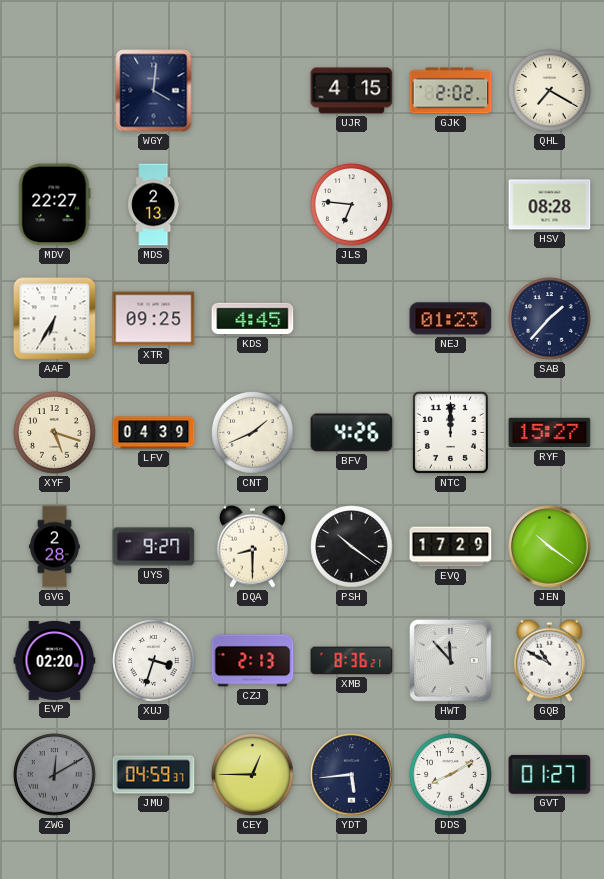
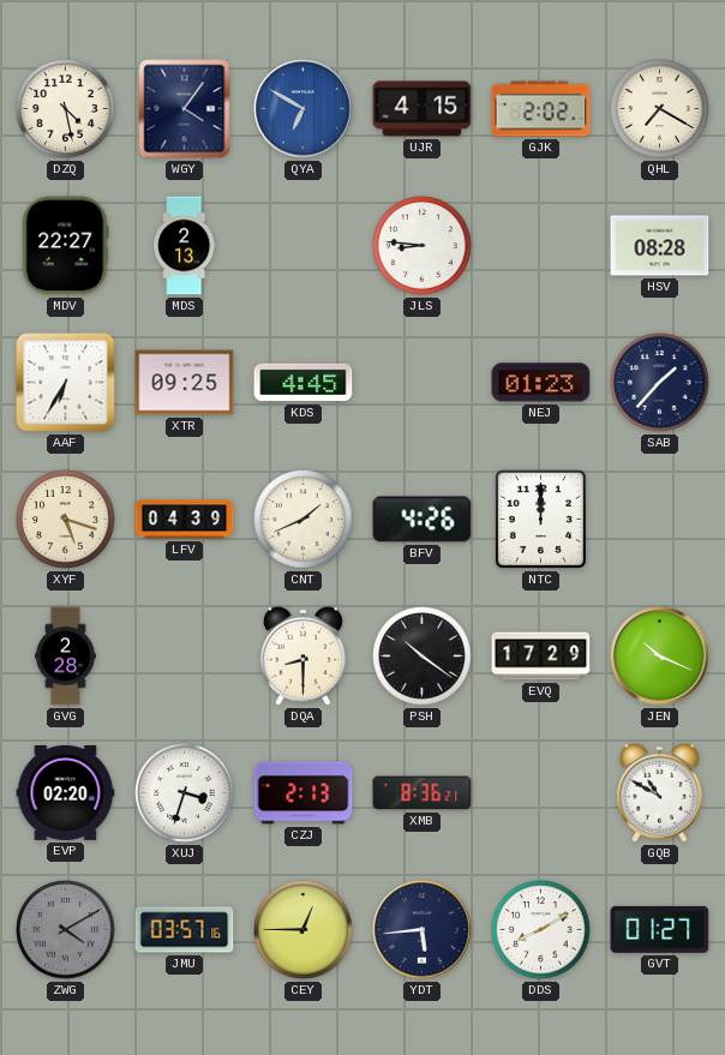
DZQ: none -> 4:28 (66, 109)
WGY: 4:01 -> 4:06 (185, 109)
QYA: none -> 6:50 (304, 109)
JLS: 6:46 -> 8:46 (423, 246)
RYF: 15:27 -> none (550, 433)
UYS: 9:27 -> none (154, 547)
JEN: 10:21 -> 10:19 (660, 657)
HWT: 11:53 -> none (451, 661)
ZWG: 12:10 -> 4:10 (66, 930)
JMU: 04:59 -> 03:57 (185, 930)
